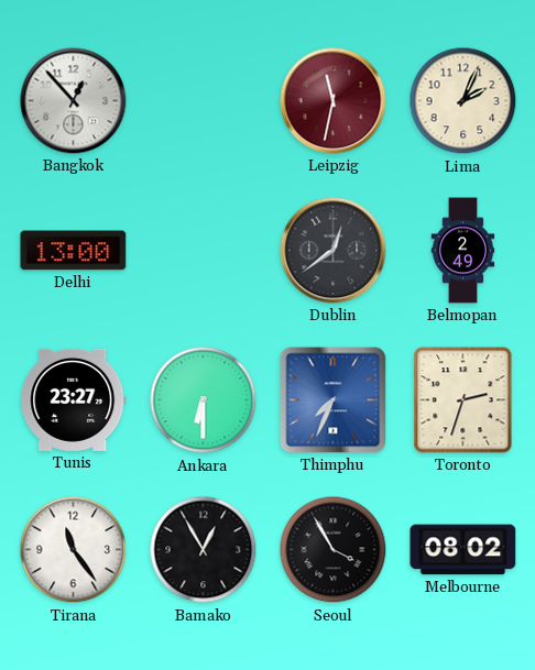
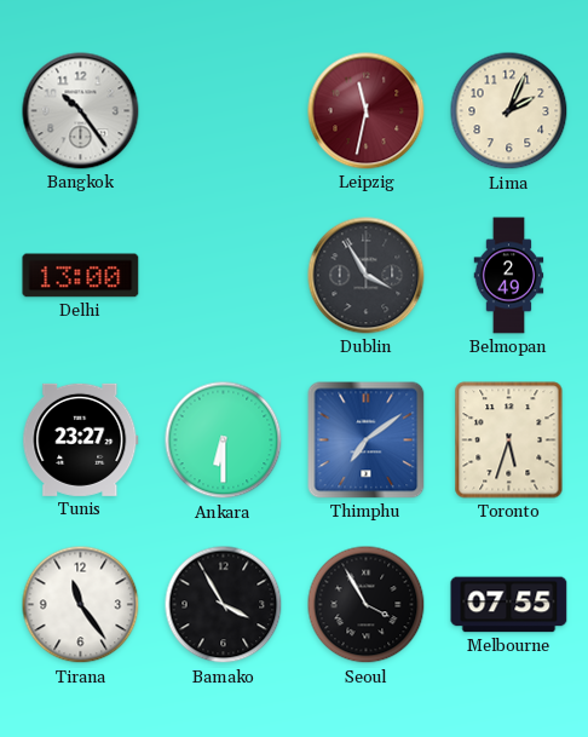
Bangkok: 12:53 -> 10:24 (81, 111)
Dublin: 12:39 -> 3:55 (367, 276)
Thimphu: 7:34 -> 7:09 (367, 441)
Toronto: 2:33 -> 5:33 (509, 441)
Bamako: 12:55 -> 3:55 (224, 605)
Melbourne: 08:02 -> 07:55 (509, 605)
